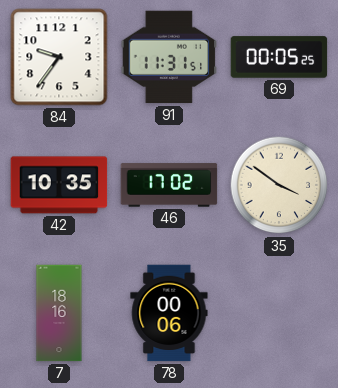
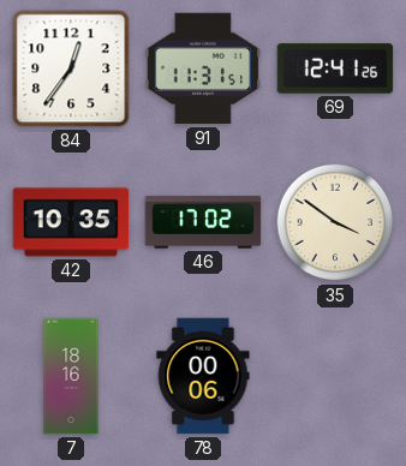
84: 9:36 -> 12:36 (71, 68)
69: 00:05 -> 12:41 (335, 68)
